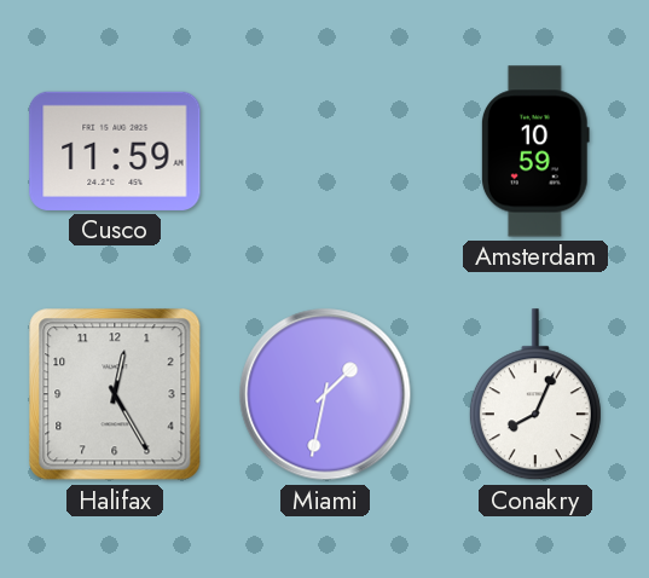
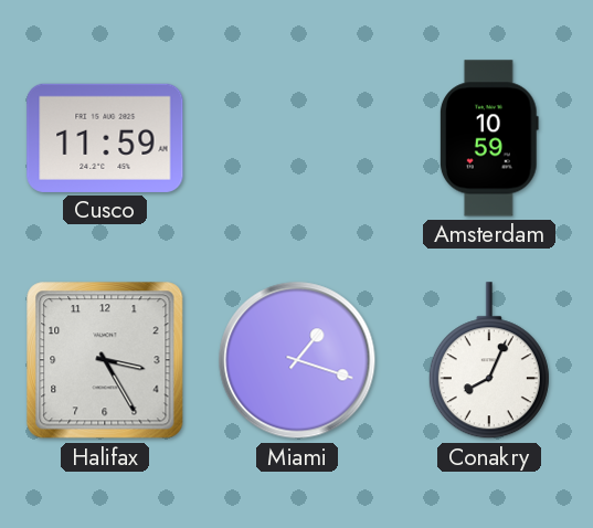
Halifax: 12:25 -> 3:25 (105, 360)
Miami: 1:32 -> 1:18 (297, 360)
